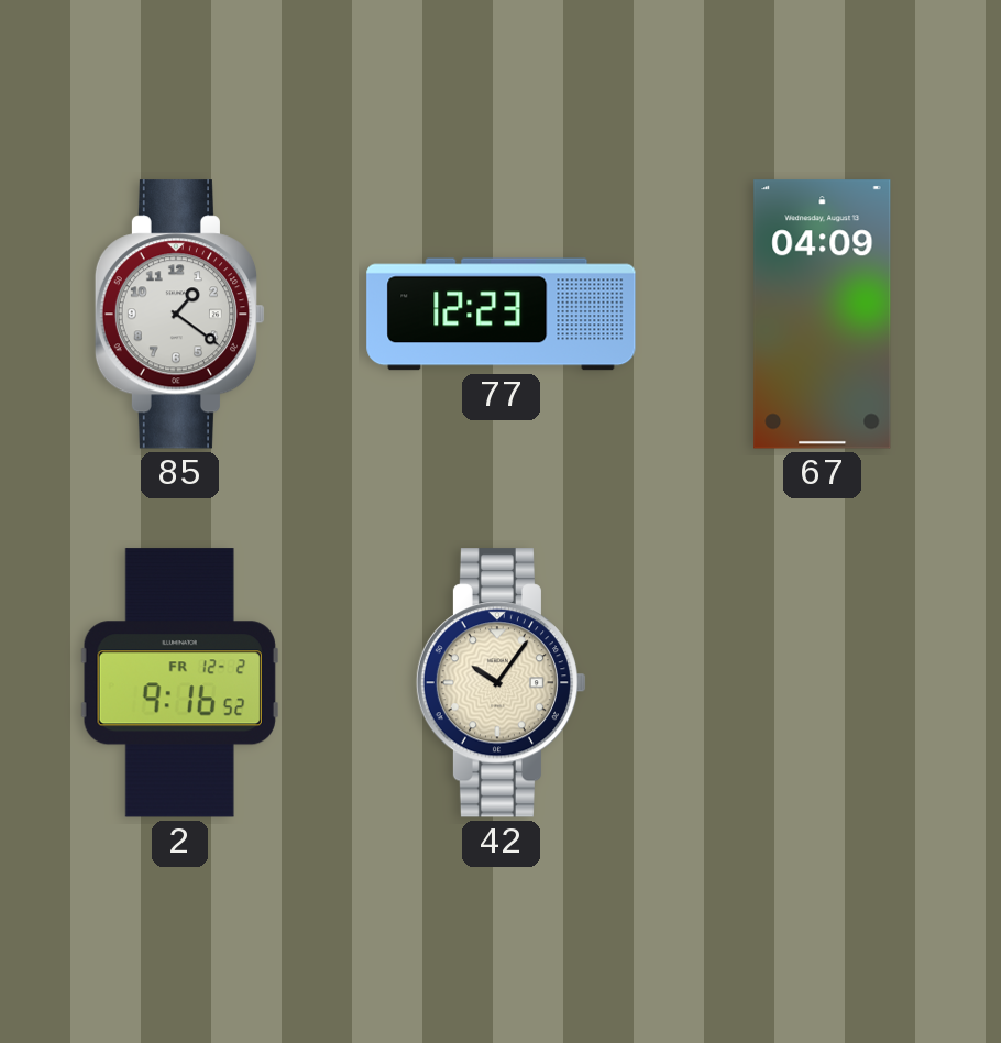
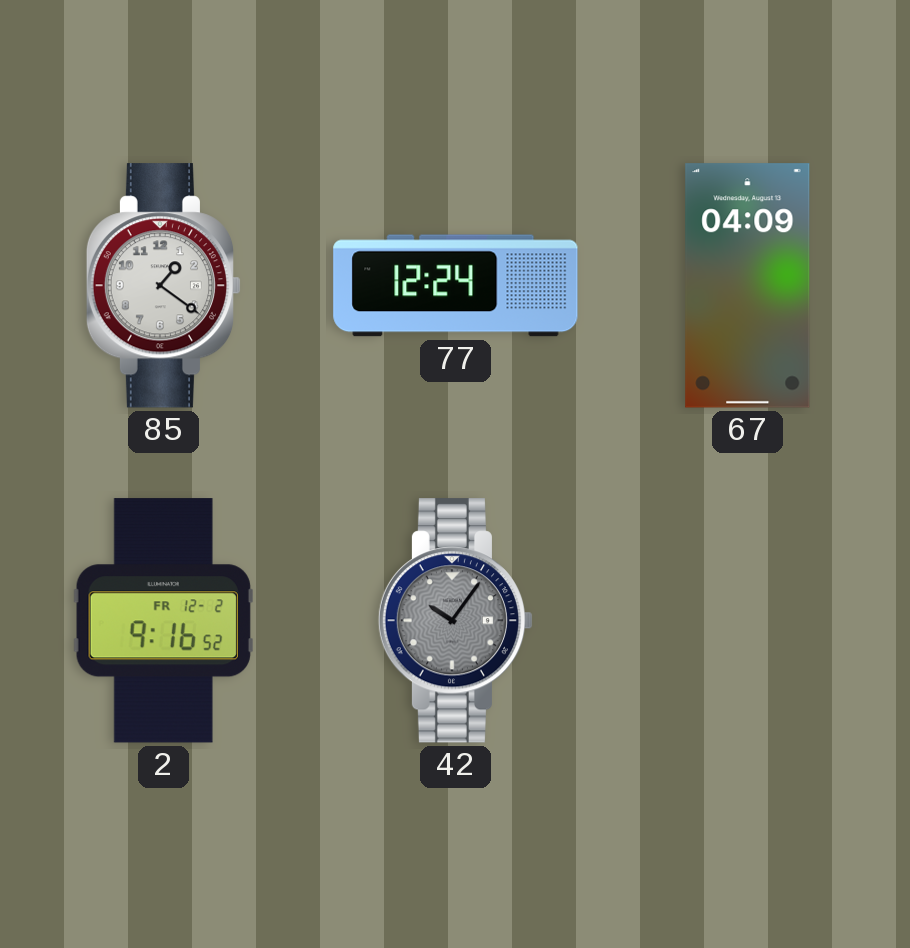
77: 12:23 -> 12:24 (456, 286)
42 dial: cream -> grey (456, 621)
